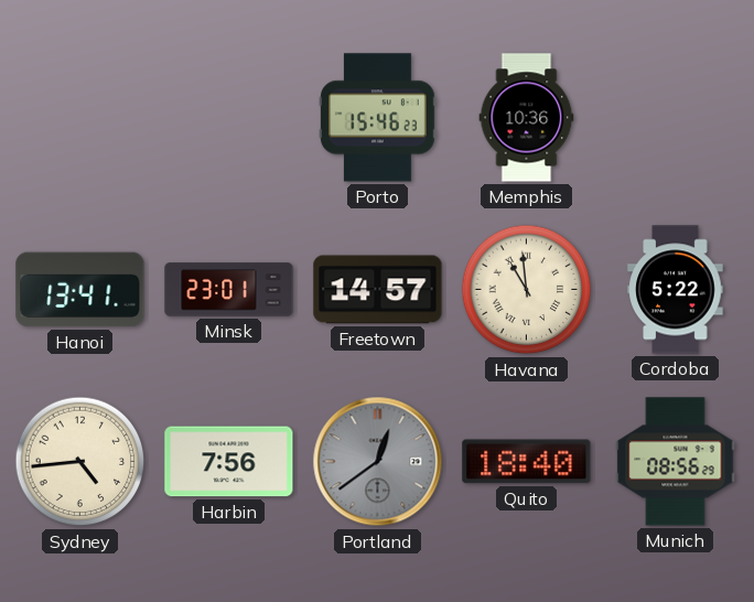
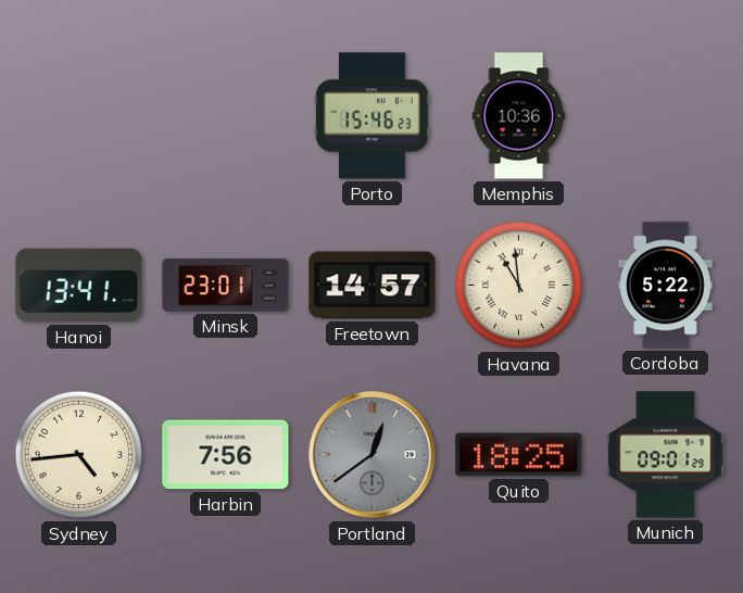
Quito: 18:40 -> 18:25 (519, 455)
Munich: 08:56 -> 09:01 (666, 455)
